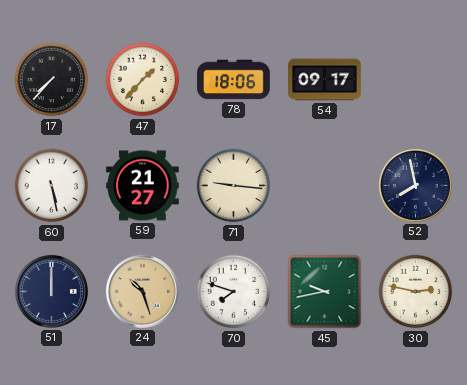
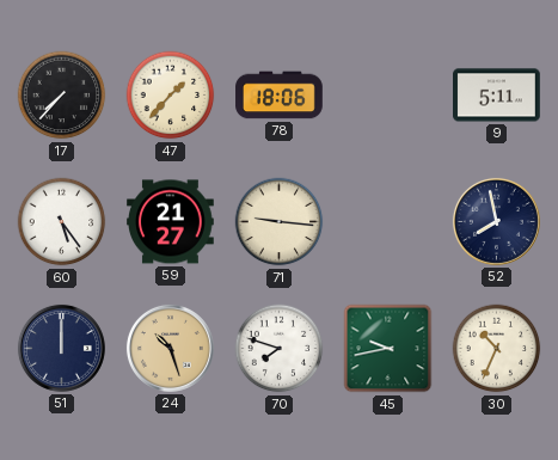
54: 09:17 -> none (325, 80)
9: none -> 5:11 (497, 96)
60: 5:28 -> 5:24 (62, 222)
30: 2:47 -> 10:34 (497, 349)
